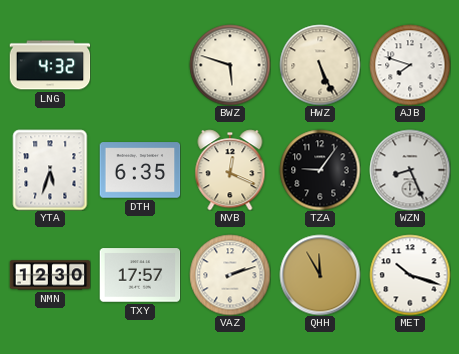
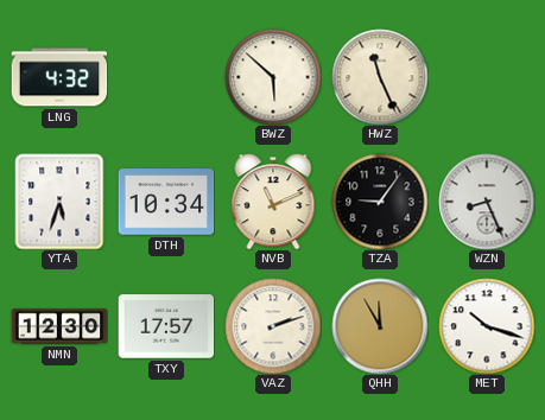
BWZ: 5:48 -> 5:52 (273, 77)
HWZ: 5:26 -> 11:26 (380, 77)
AJB: 7:48 -> none (410, 65)
DTH: 6:35 -> 10:34 (166, 202)
NVB: 12:19 -> 11:11 (273, 202)
